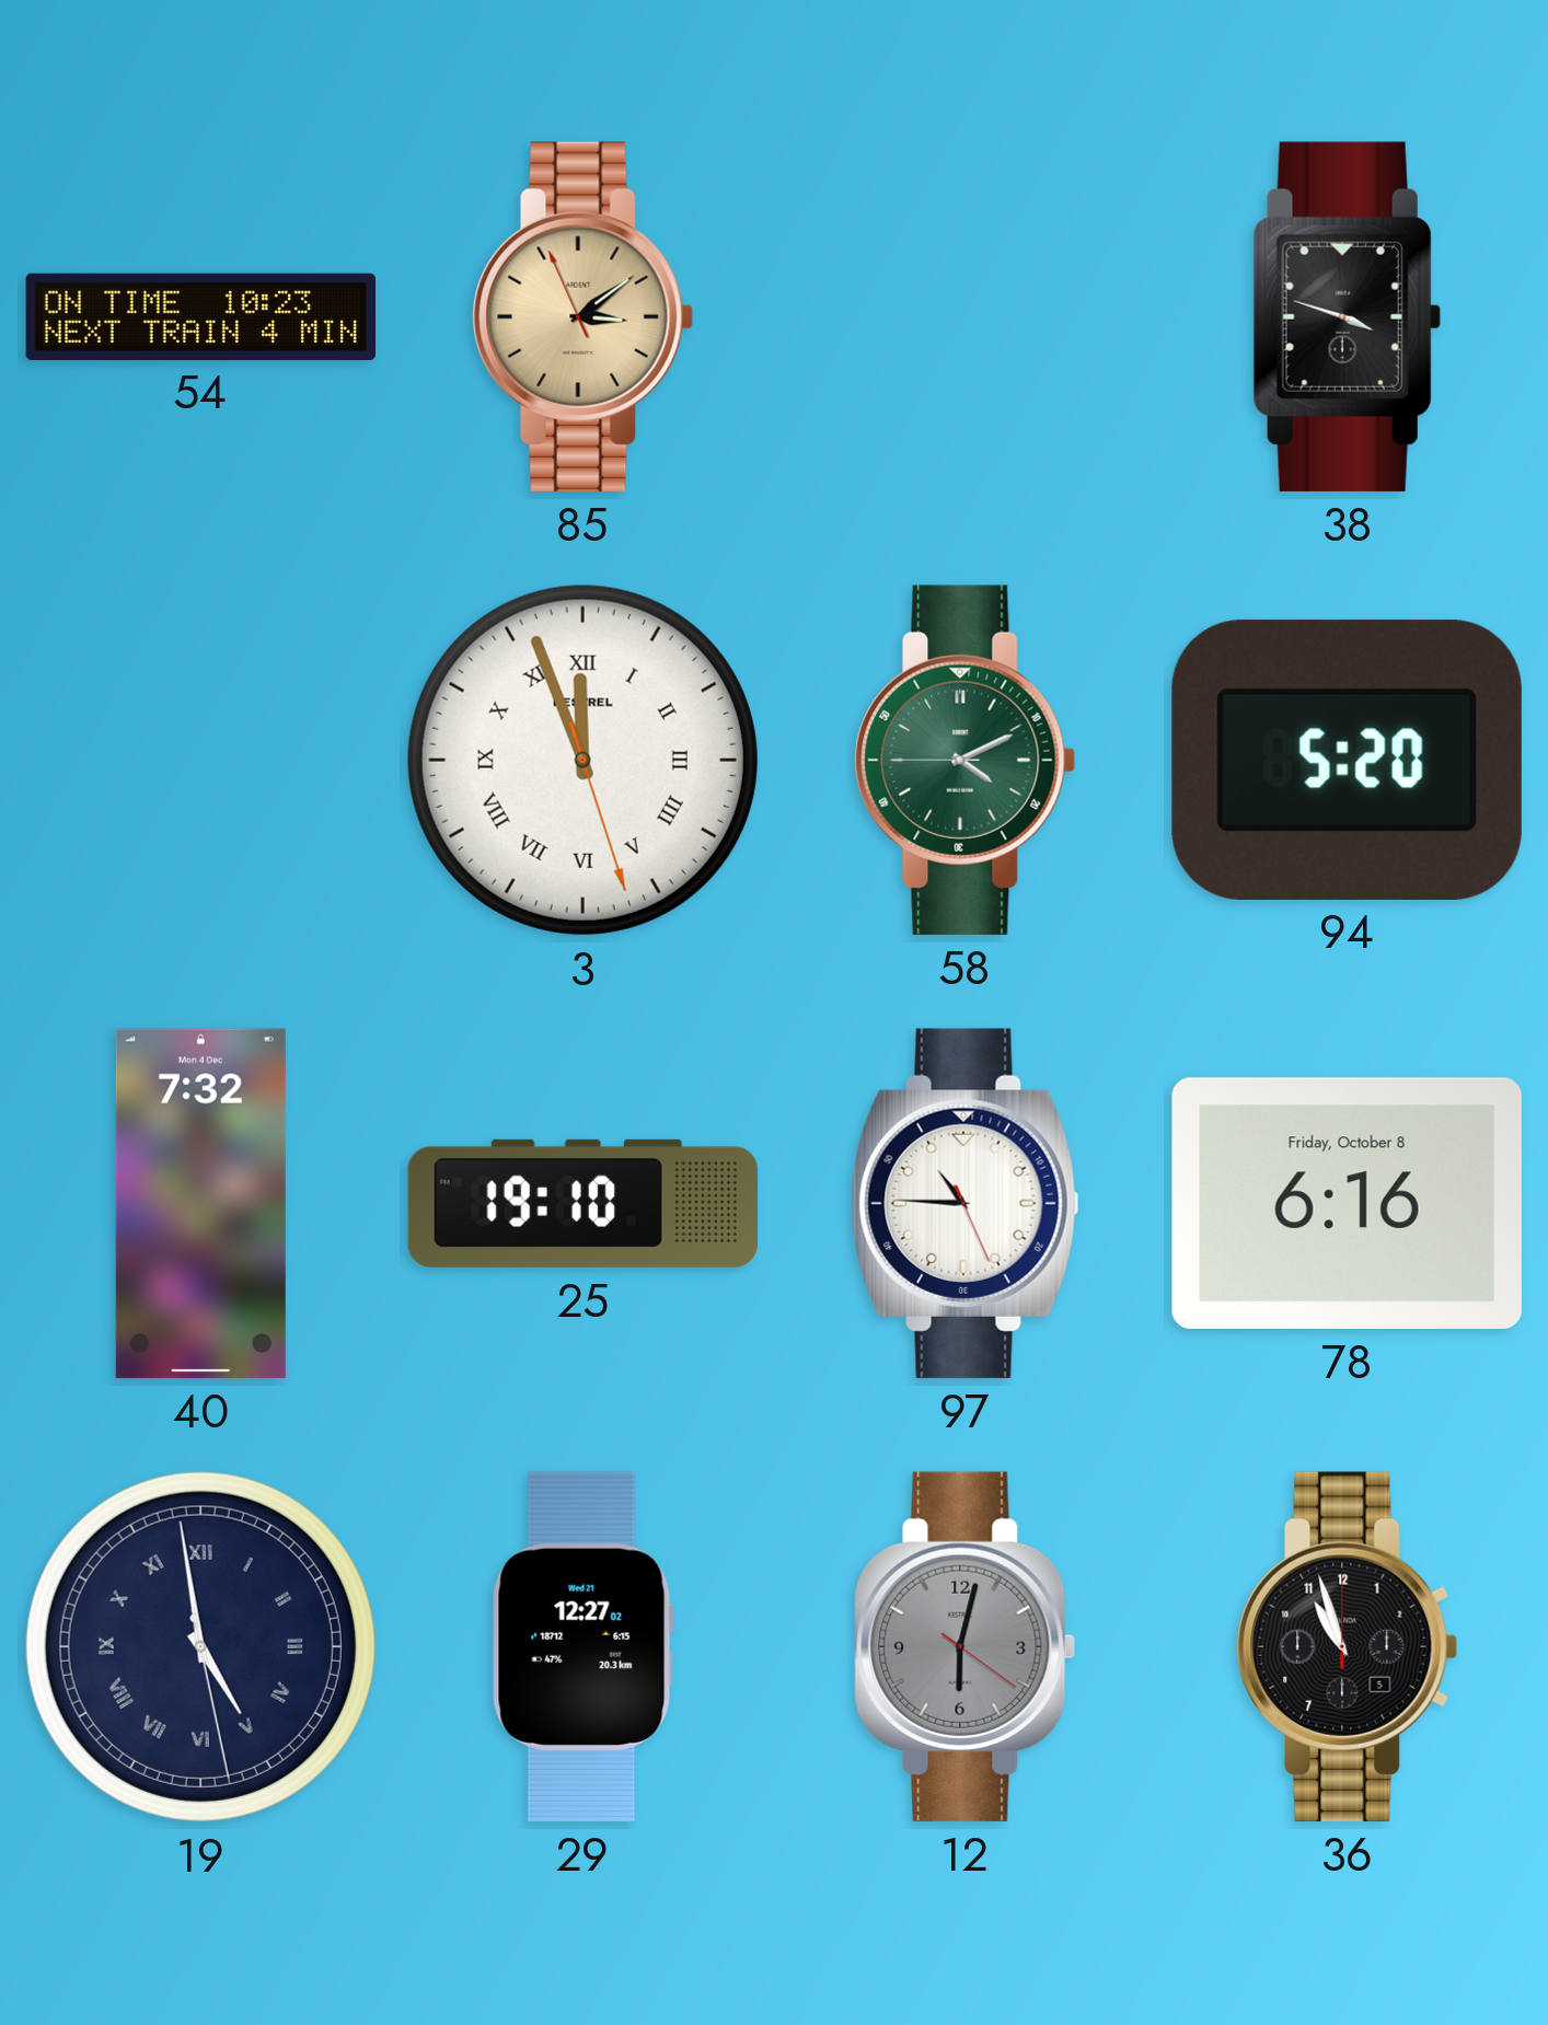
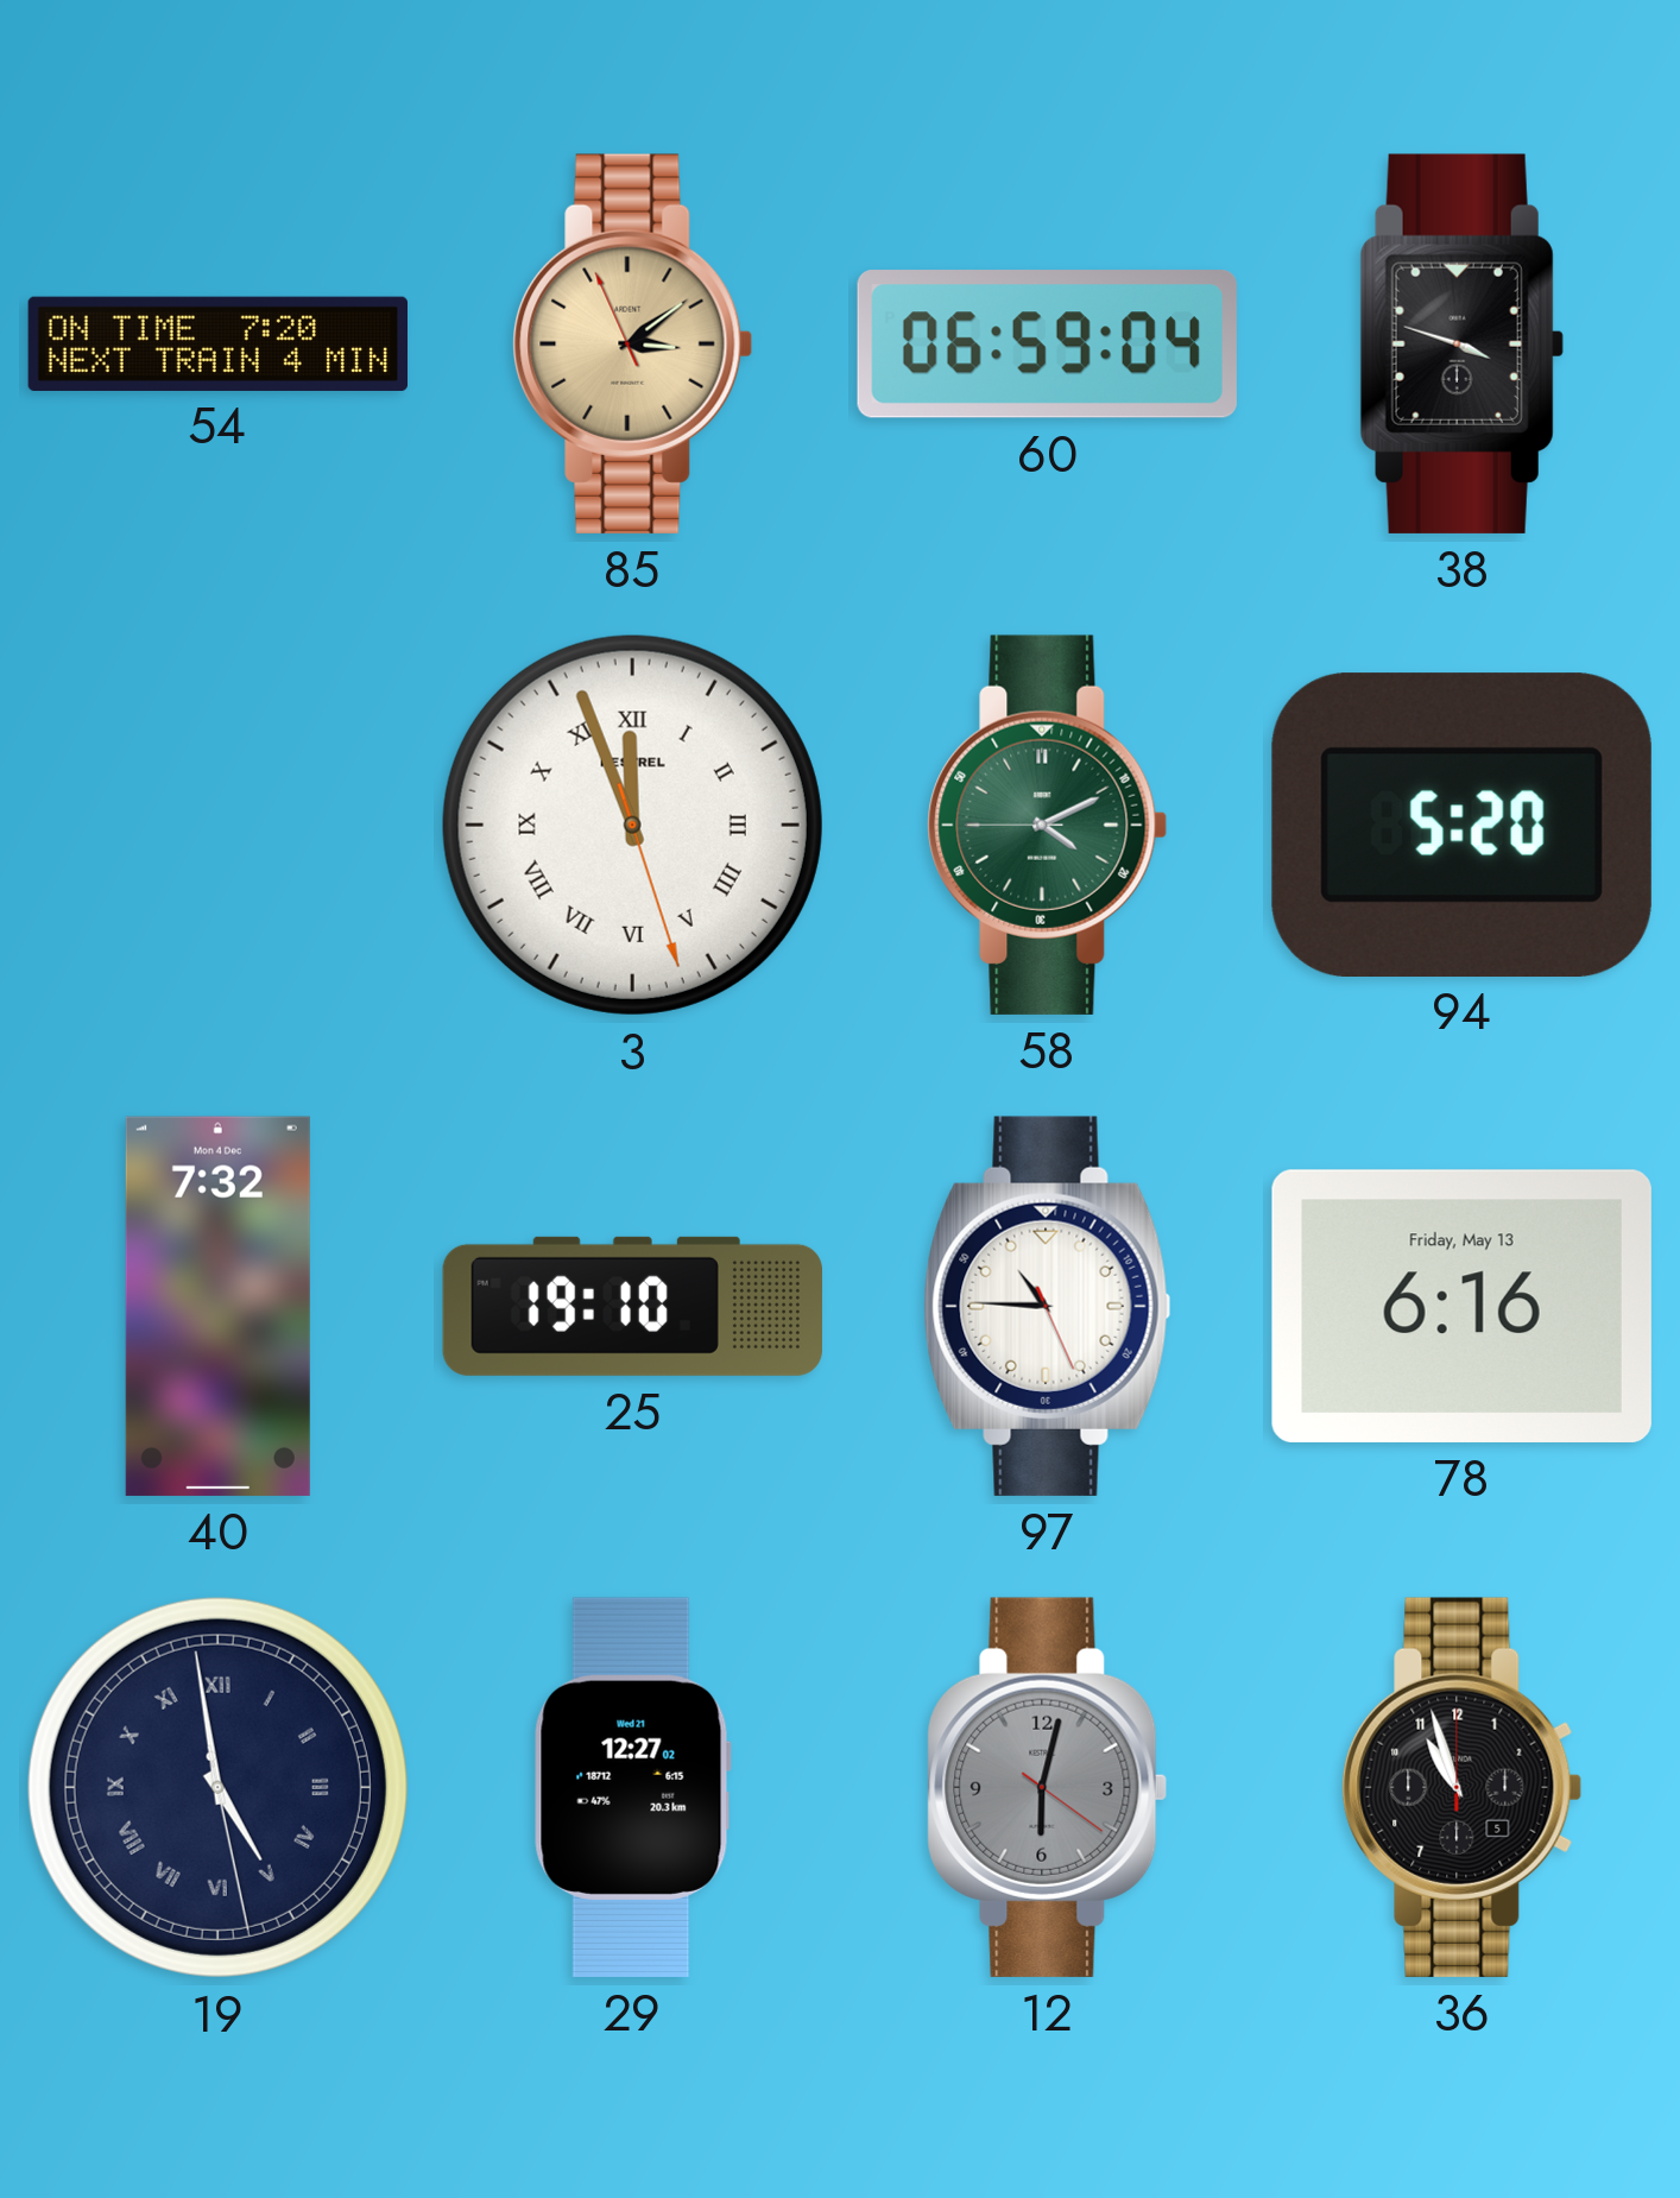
54: 10:23 -> 7:20 (217, 343)
60: none -> 06:59 (1047, 345)
78 date: Friday, October 8 -> Friday, May 13 (1461, 1306)
